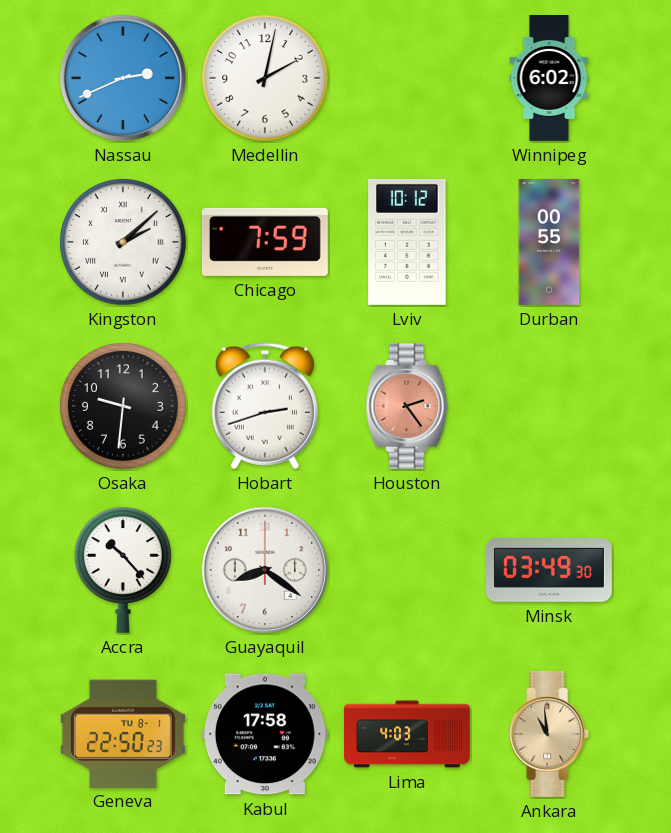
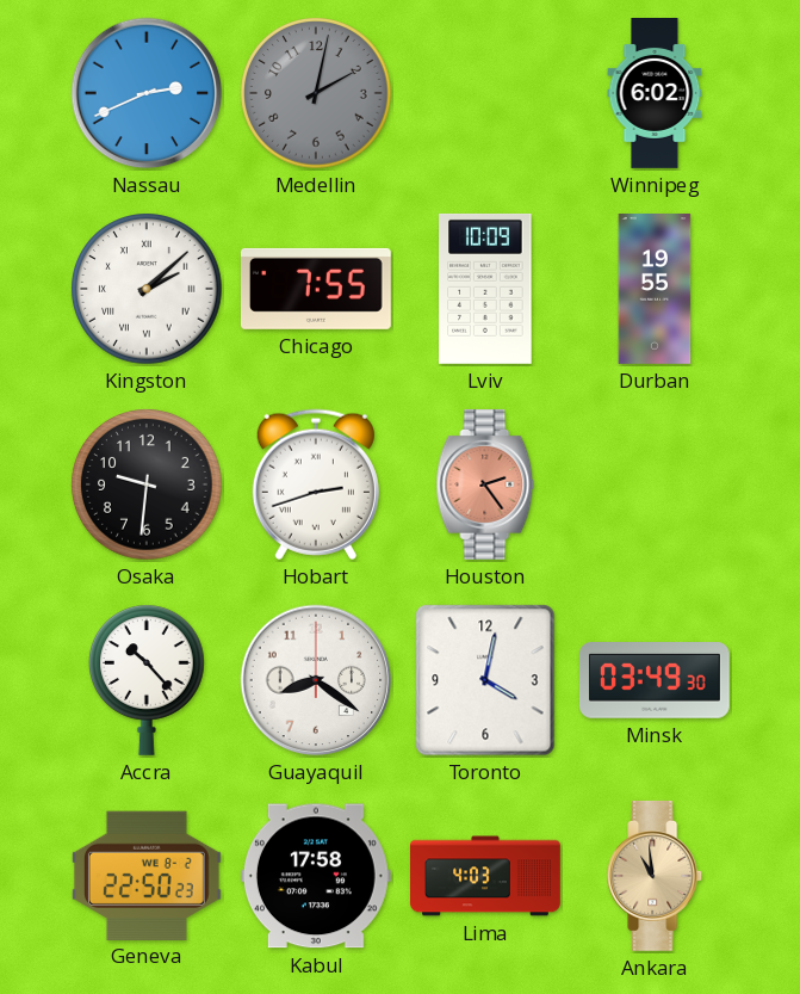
Medellin dial: white -> grey (316, 93)
Chicago: 7:59 -> 7:55 (316, 289)
Lviv: 10:12 -> 10:09 (485, 289)
Durban: 00:55 -> 19:55 (655, 290)
Toronto: none -> 4:02 (485, 680)
Geneva date: TU 8-1 -> WE 8-2 (147, 875)
